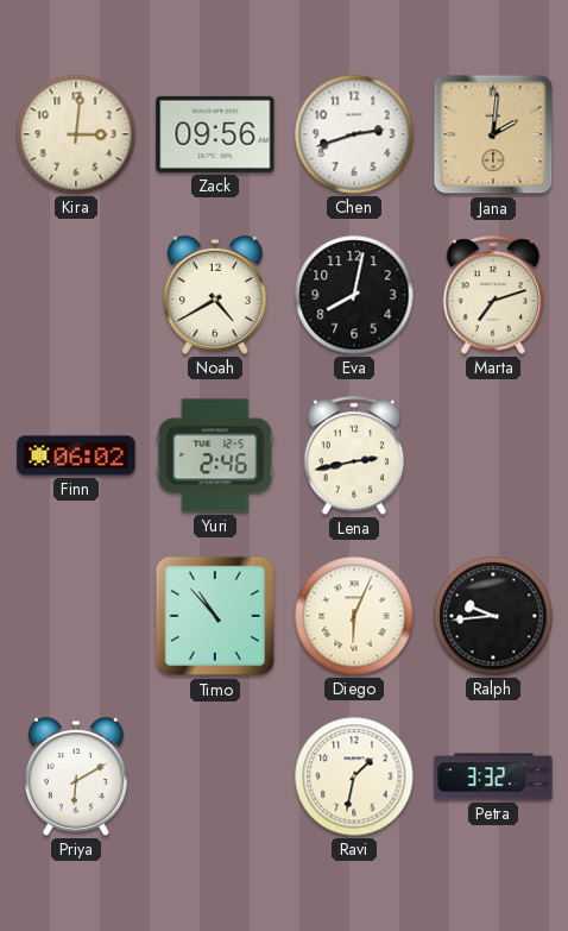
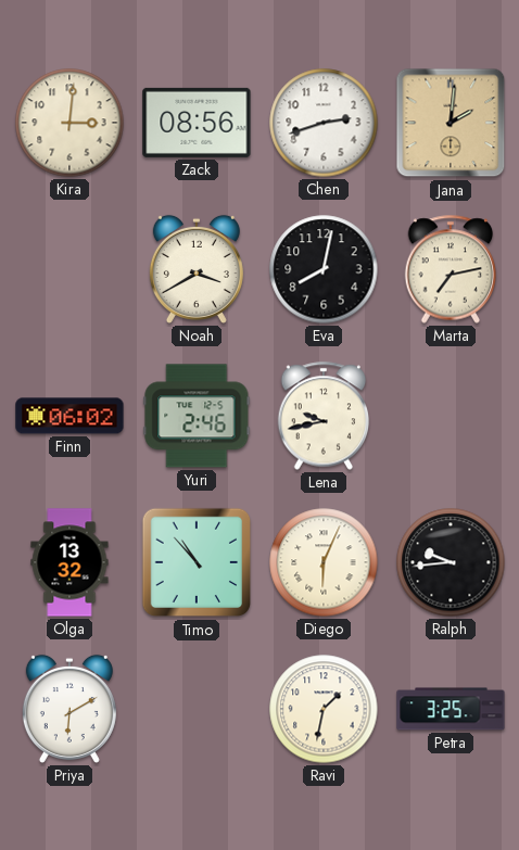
Zack: 09:56 -> 08:56 (197, 123)
Noah: 4:40 -> 3:40 (197, 269)
Marta: 7:12 -> 7:13 (451, 269)
Lena: 2:43 -> 9:43 (324, 416)
Olga: none -> 13:32 (69, 562)
Petra: 3:32 -> 3:25 (451, 709)
